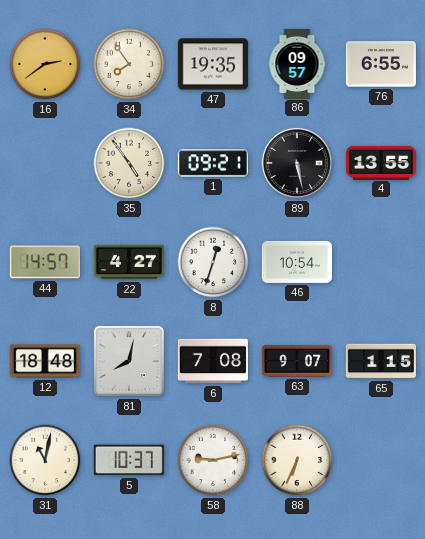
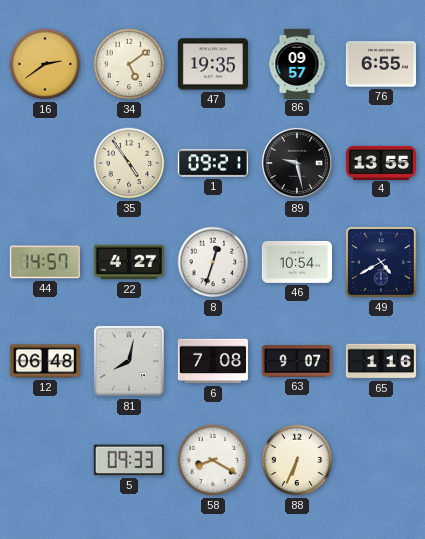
34: 7:54 -> 5:09 (129, 64)
89: 5:28 -> 9:28 (297, 163)
49: none -> 4:40 (381, 262)
12: 18:48 -> 06:48 (45, 361)
65: 1:15 -> 1:16 (381, 361)
31: 11:02 -> none (45, 460)
5: 10:37 -> 09:33 (129, 460)
58: 9:13 -> 8:20 (213, 460)
